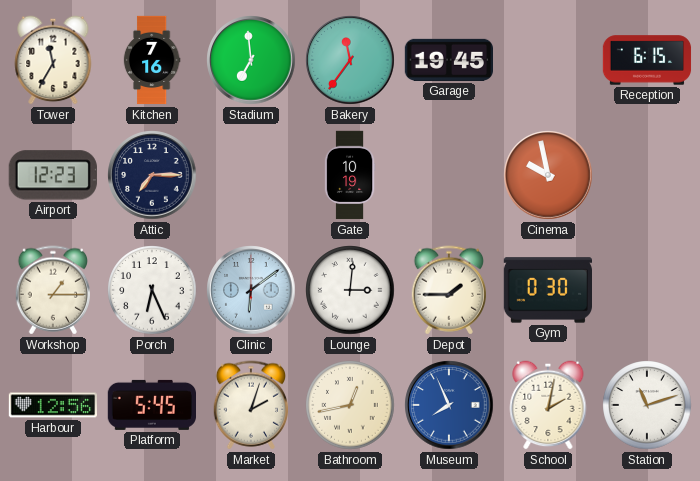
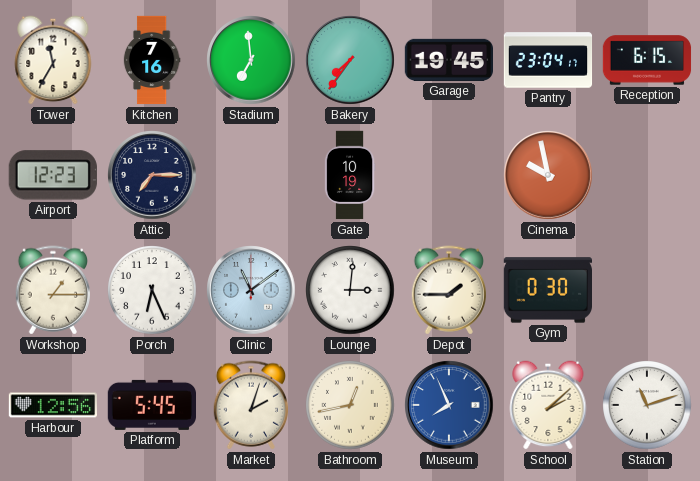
Bakery: 11:36 -> 7:36 (350, 60)
Pantry: none -> 23:04 (548, 60)
Clinic: 6:09 -> 11:09 (251, 290)
School: 2:02 -> 2:08 (548, 405)
